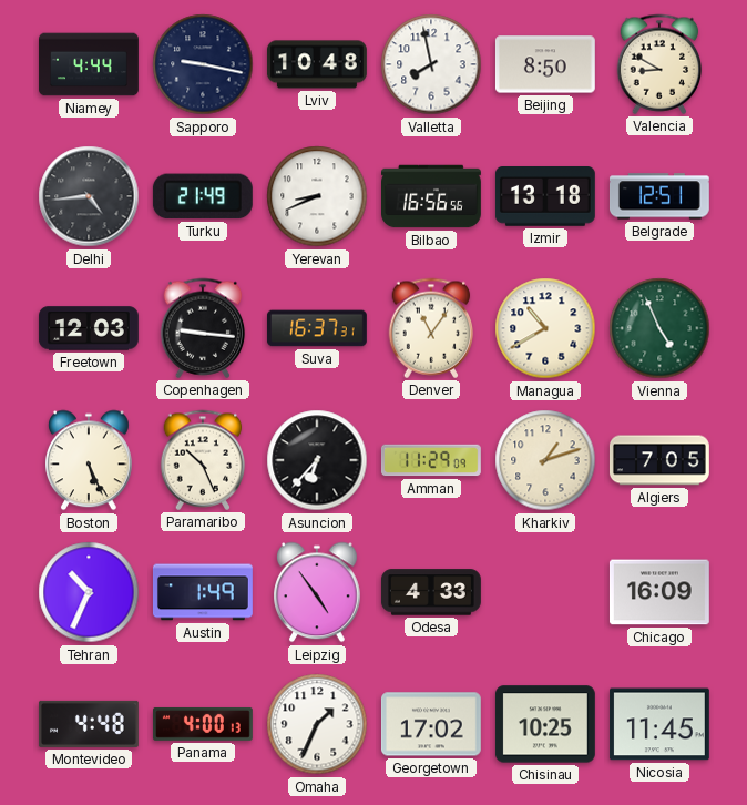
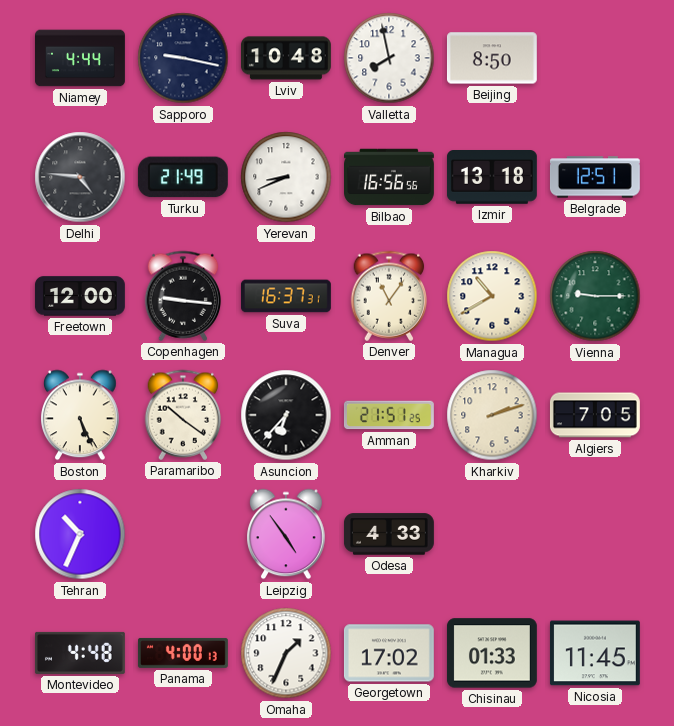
Valencia: 8:50 -> none (659, 64)
Delhi: 4:44 -> 4:46 (80, 177)
Freetown: 12:03 -> 12:00 (80, 296)
Vienna: 4:56 -> 9:15 (595, 296)
Paramaribo: 10:26 -> 10:21 (183, 415)
Amman: 11:29 -> 21:51 (389, 415)
Kharkiv: 1:12 -> 2:12 (492, 415)
Austin: 1:49 -> none (203, 592)
Chicago: 16:09 -> none (659, 592)
Chisinau: 10:25 -> 01:33 (492, 653)
